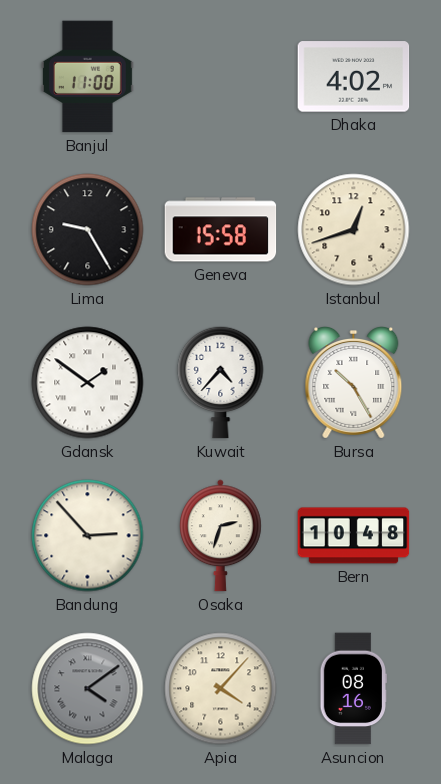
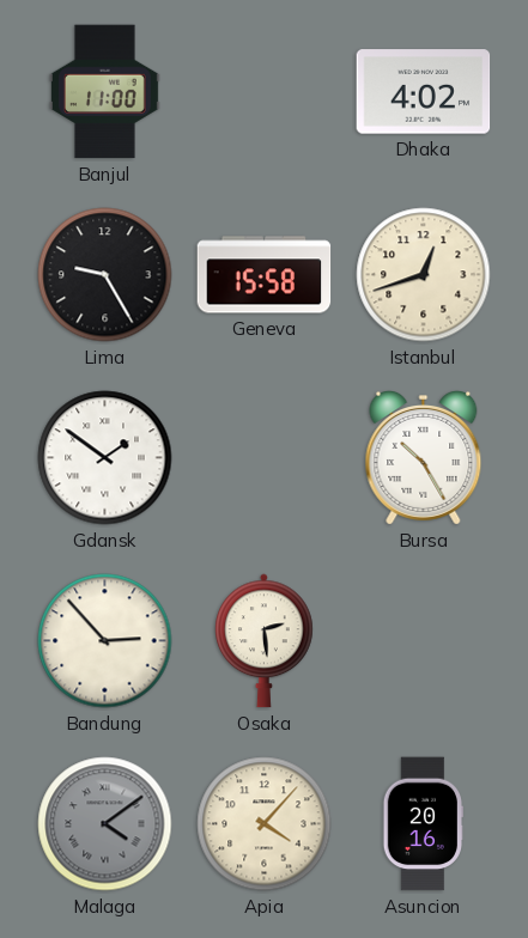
Kuwait: 4:37 -> none (221, 382)
Osaka: 2:33 -> 2:29 (265, 641)
Bern: 10:48 -> none (354, 536)
Asuncion: 08:16 -> 20:16 (423, 824)
